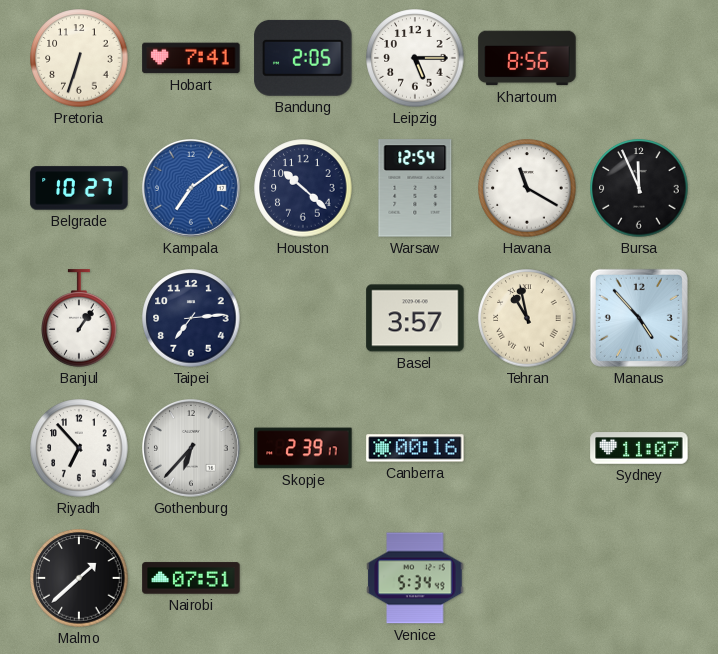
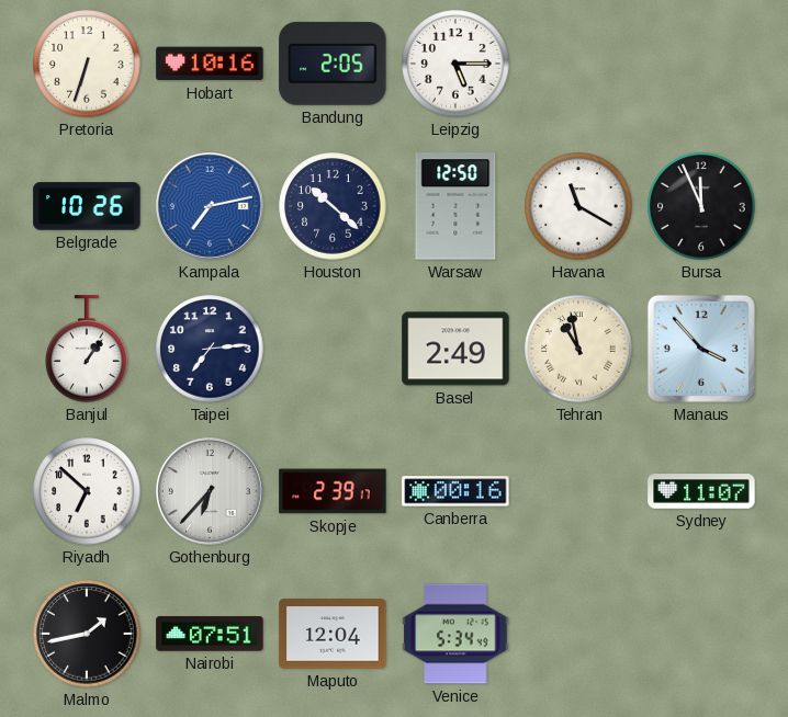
Hobart: 7:41 -> 10:16 (210, 64)
Khartoum: 8:56 -> none (527, 58)
Belgrade: 10:27 -> 10:26 (87, 206)
Kampala: 7:09 -> 7:13 (211, 207)
Warsaw: 12:54 -> 12:50 (455, 206)
Basel: 3:57 -> 2:49 (455, 349)
Manaus: 4:53 -> 3:53 (701, 349)
Riyadh: 6:53 -> 6:52 (87, 491)
Malmo: 1:38 -> 1:43 (87, 634)
Maputo: none -> 12:04 (333, 634)
